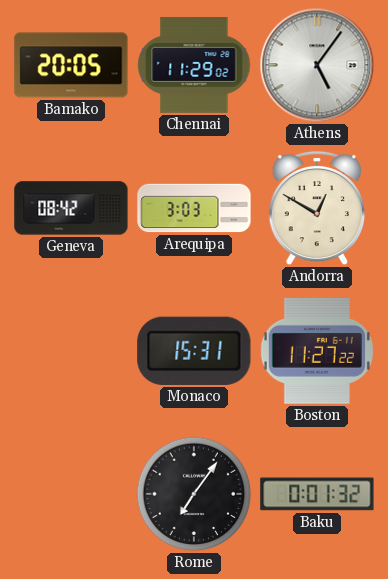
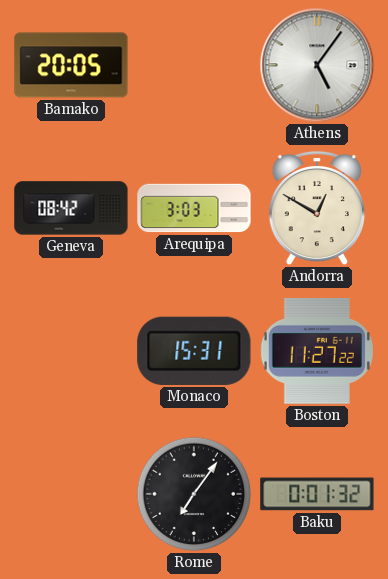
Chennai: 11:29 -> none (194, 65)
